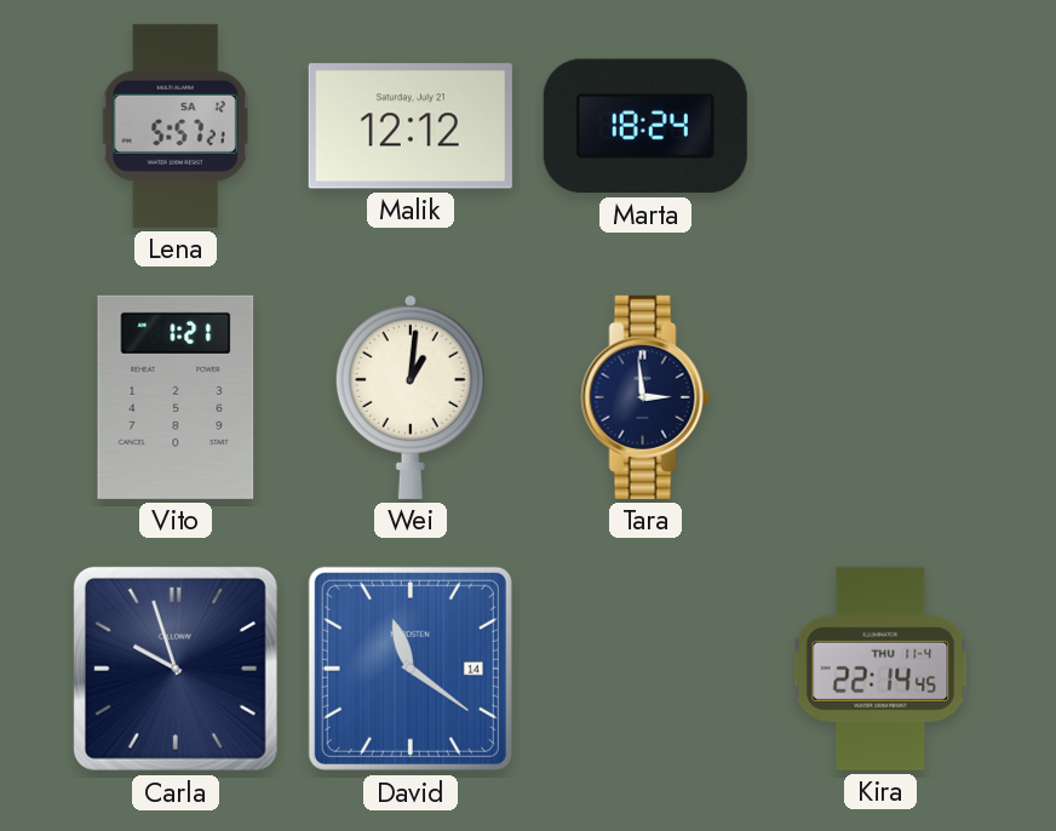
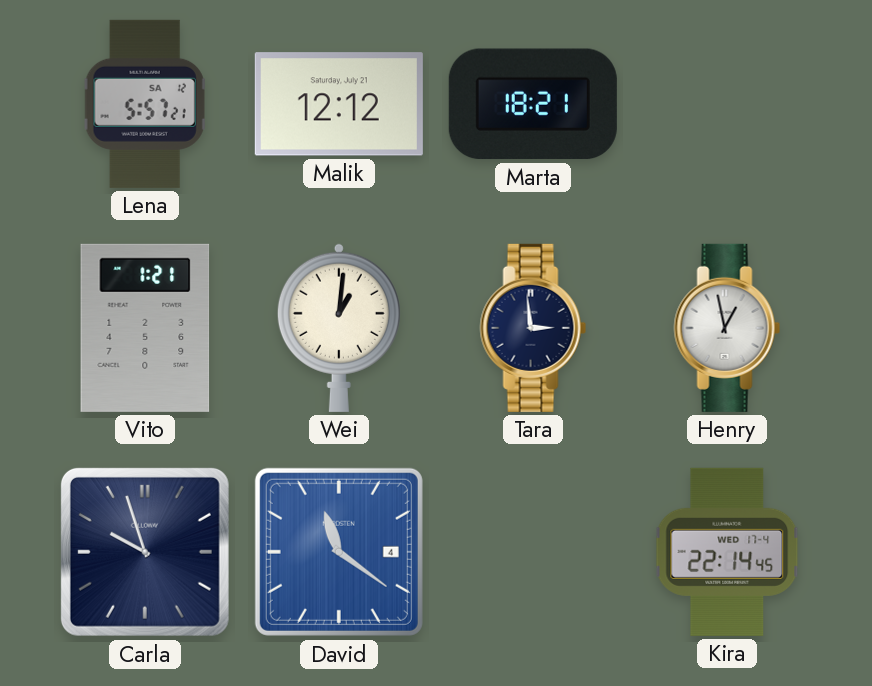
Marta: 18:24 -> 18:21 (533, 104)
Henry: none -> 12:58 (727, 328)
David date: 14 -> 4 (339, 552)
Kira date: THU 11-4 -> WED 17-4 (727, 552)
